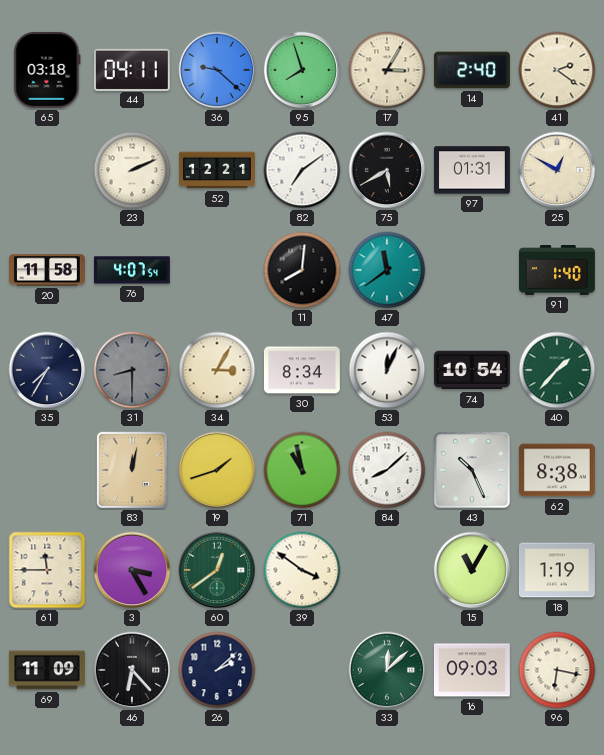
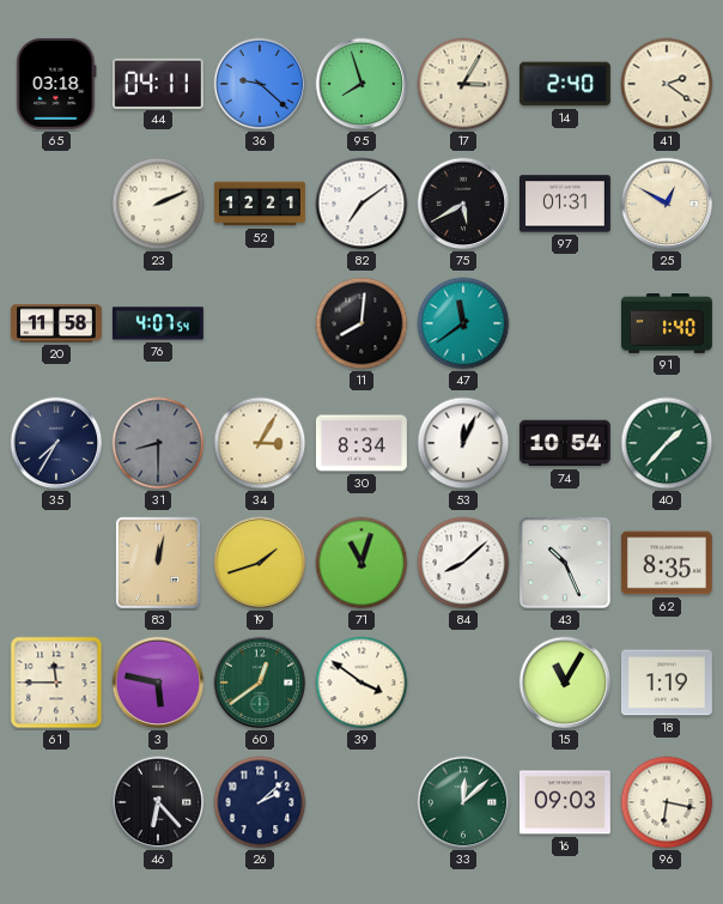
71: 10:58 -> 11:03 (361, 563)
62: 8:38 -> 8:35 (667, 563)
3: 3:25 -> 5:47 (158, 682)
69: 11:09 -> none (47, 670)
